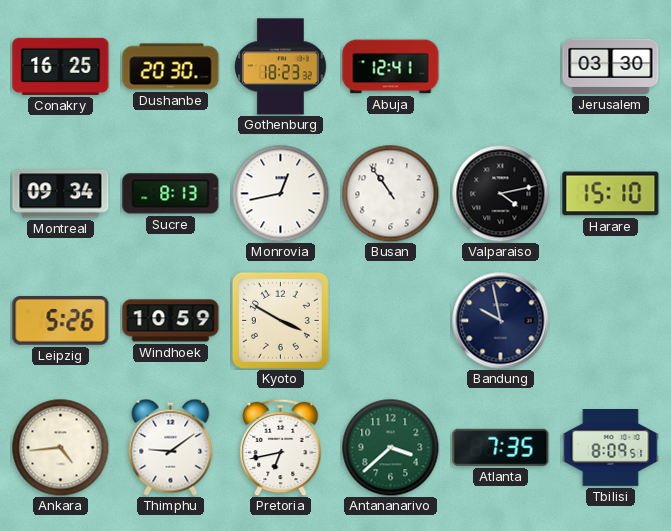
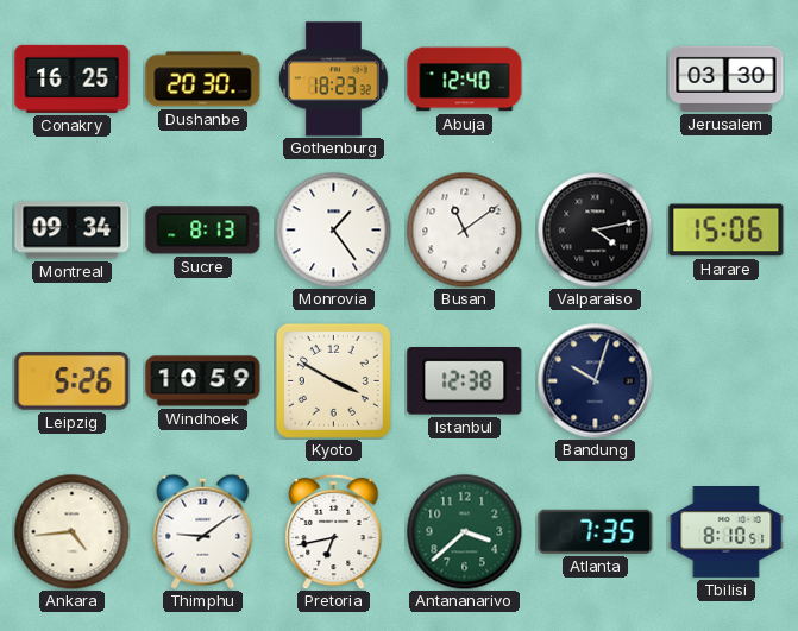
Abuja: 12:41 -> 12:40 (465, 80)
Monrovia: 12:43 -> 1:24 (333, 229)
Busan: 10:54 -> 11:09 (464, 229)
Harare: 15:10 -> 15:06 (727, 231)
Istanbul: none -> 12:38 (465, 381)
Bandung: 9:58 -> 10:03 (596, 381)
Tbilisi: 8:09 -> 8:10 (727, 532)
